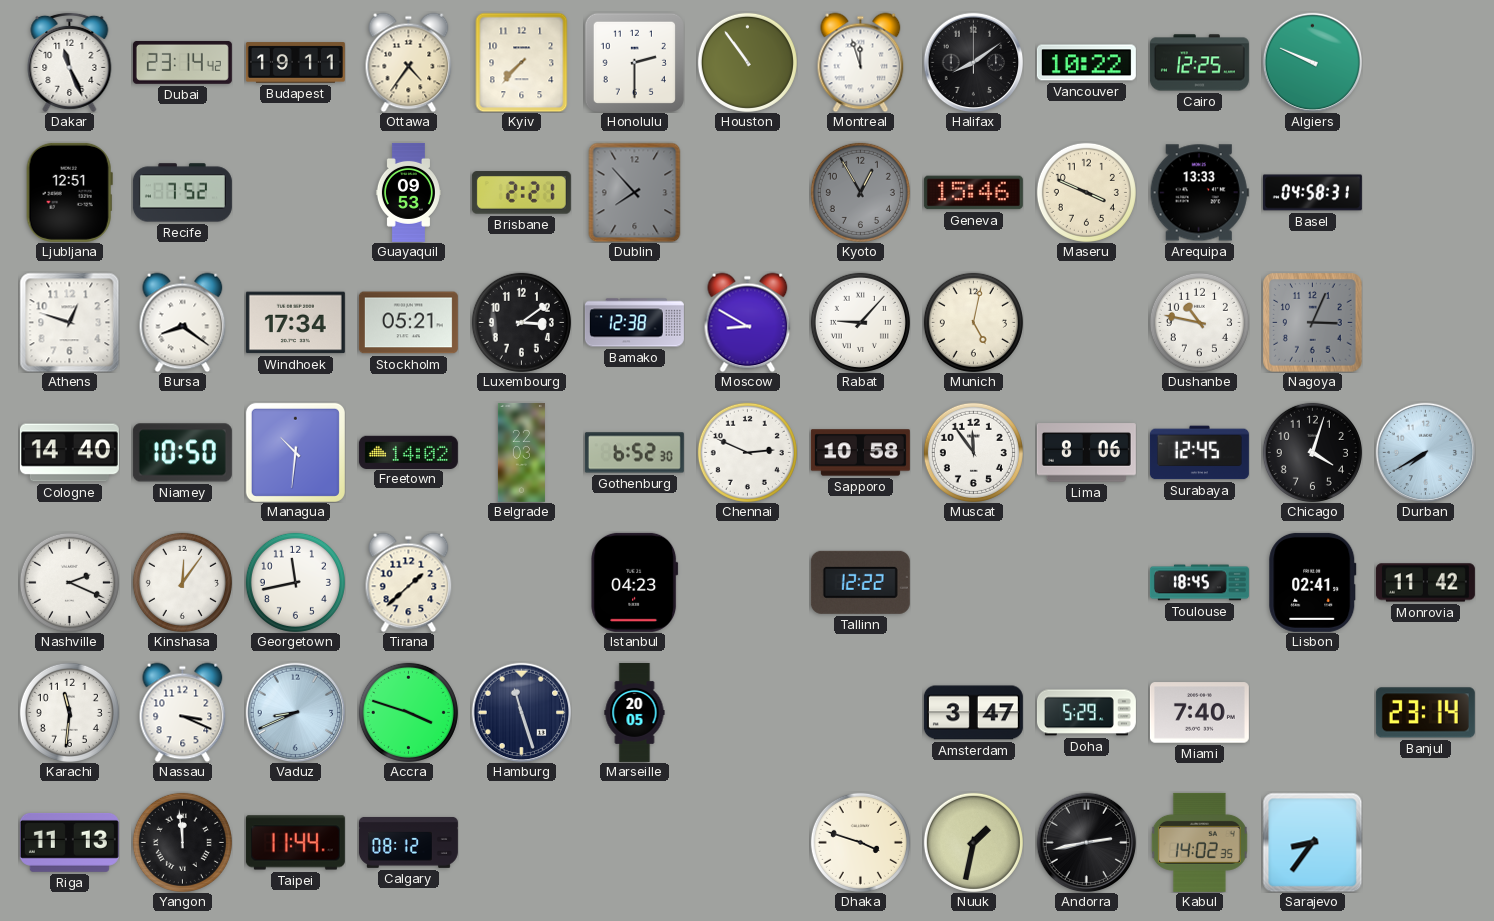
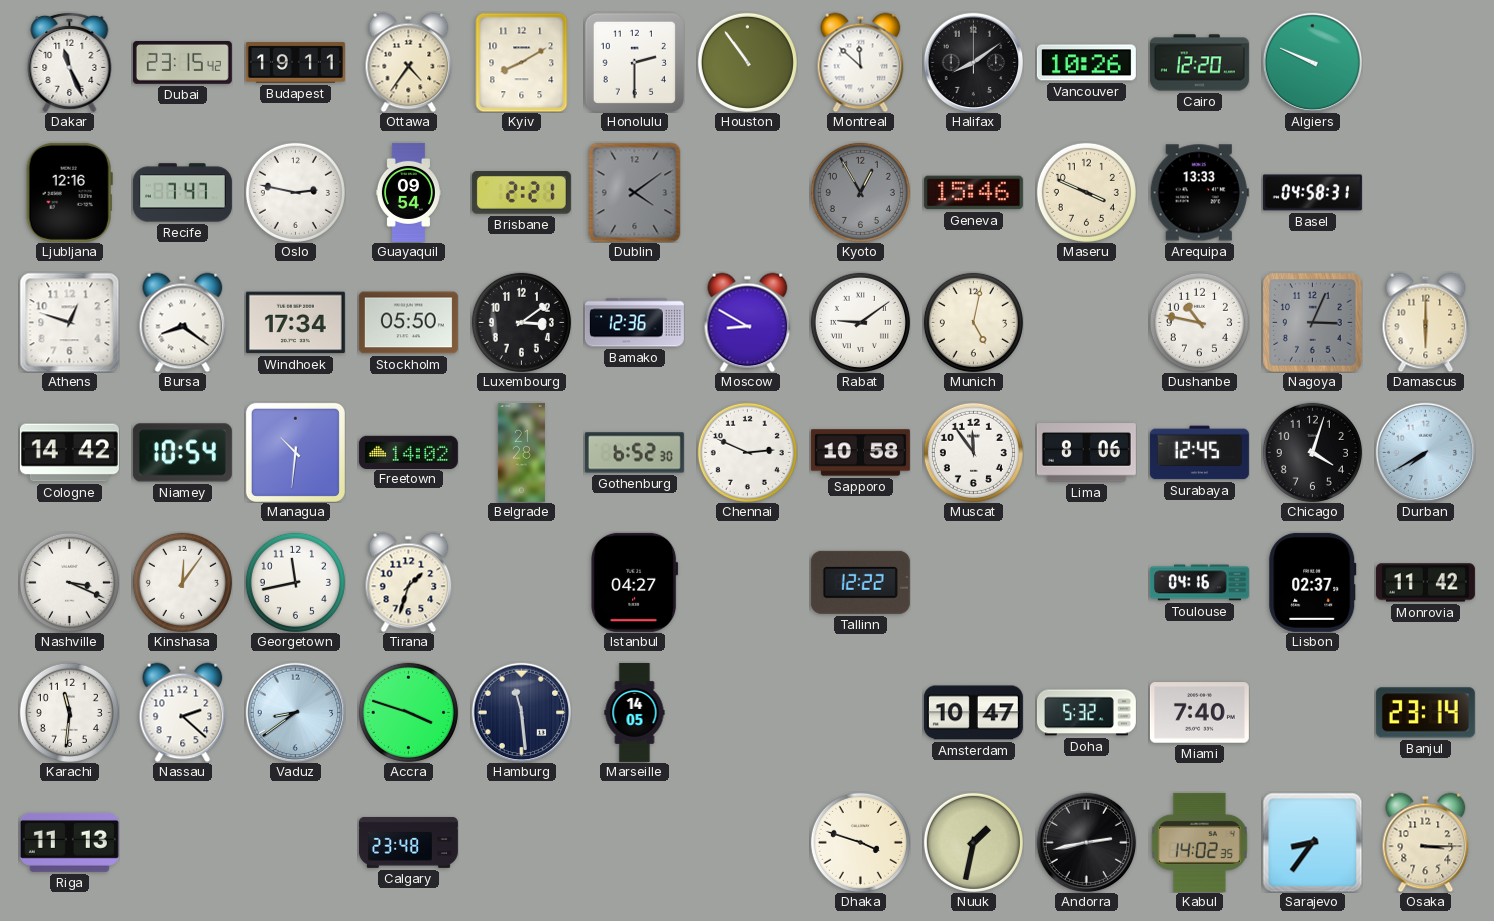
Dubai: 23:14 -> 23:15 (182, 62)
Kyiv: 7:37 -> 8:10 (522, 62)
Montreal: 11:57 -> 11:52 (861, 62)
Vancouver: 10:22 -> 10:26 (1086, 63)
Cairo: 12:25 -> 12:20 (1199, 63)
Ljubljana: 12:51 -> 12:16 (69, 192)
Recife: 7:52 -> 7:47 (182, 193)
Oslo: none -> 2:47 (295, 192)
Guayaquil: 09:53 -> 09:54 (408, 192)
Dublin: 7:53 -> 4:09 (635, 192)
Stockholm: 05:21 -> 05:50 (408, 323)
Bamako: 12:38 -> 12:36 (634, 323)
Rabat: 9:07 -> 9:09 (860, 322)
Damascus: none -> 6:00 (1426, 322)
Cologne: 14:40 -> 14:42 (69, 453)
Niamey: 10:50 -> 10:54 (182, 453)
Belgrade: 22:03 -> 21:28 (521, 452)
Nashville: 2:19 -> 3:19 (69, 582)
Tirana: 1:38 -> 1:33 (409, 582)
Istanbul: 04:23 -> 04:27 (635, 582)
Toulouse: 18:45 -> 04:16 (1199, 583)
Lisbon: 02:41 -> 02:37 (1313, 582)
Nassau: 3:19 -> 2:22 (183, 712)
Vaduz: 8:41 -> 8:39 (295, 712)
Hamburg: 11:27 -> 11:29 (521, 712)
Marseille: 20:05 -> 14:05 (635, 712)
Amsterdam: 3:47 -> 10:47 (973, 713)
Doha: 5:29 -> 5:32 (1086, 713)
Yangon: 11:59 -> none (182, 842)
Taipei: 11:44 -> none (295, 843)
Calgary: 08:12 -> 23:48 (408, 842)
Osaka: none -> 3:15 (1426, 842)
